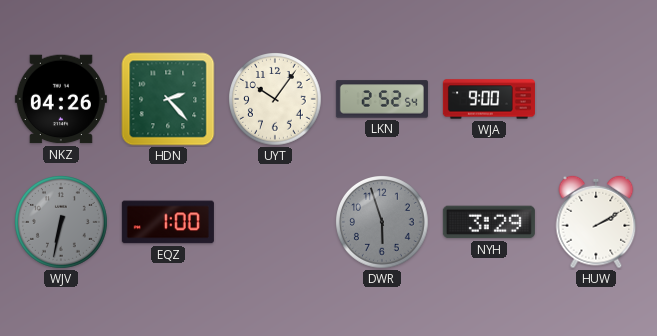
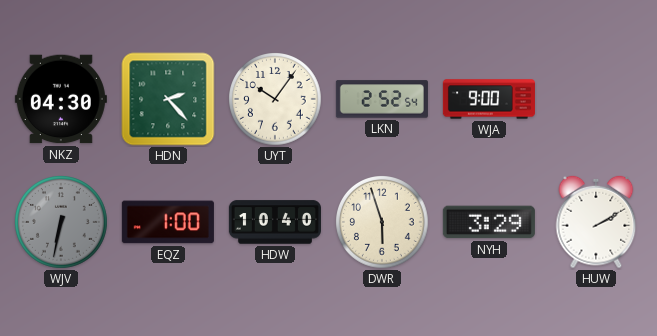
NKZ: 04:26 -> 04:30 (61, 99)
HDW: none -> 10:40 (275, 222)
DWR dial: grey -> cream (383, 223)
